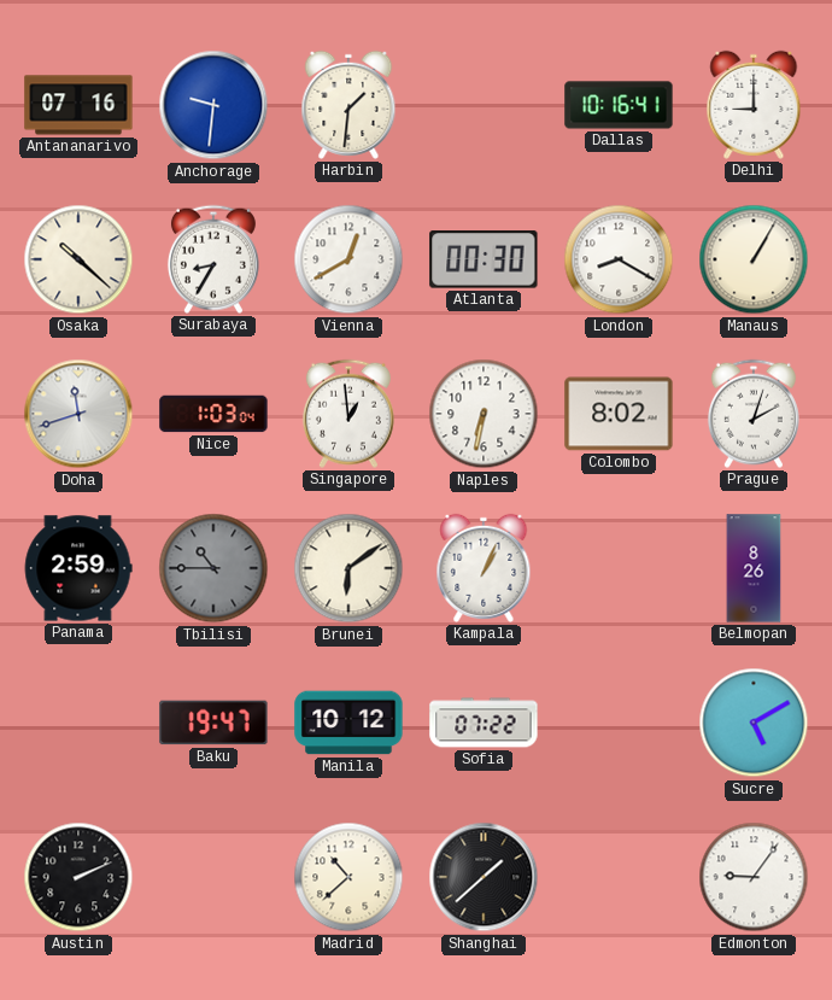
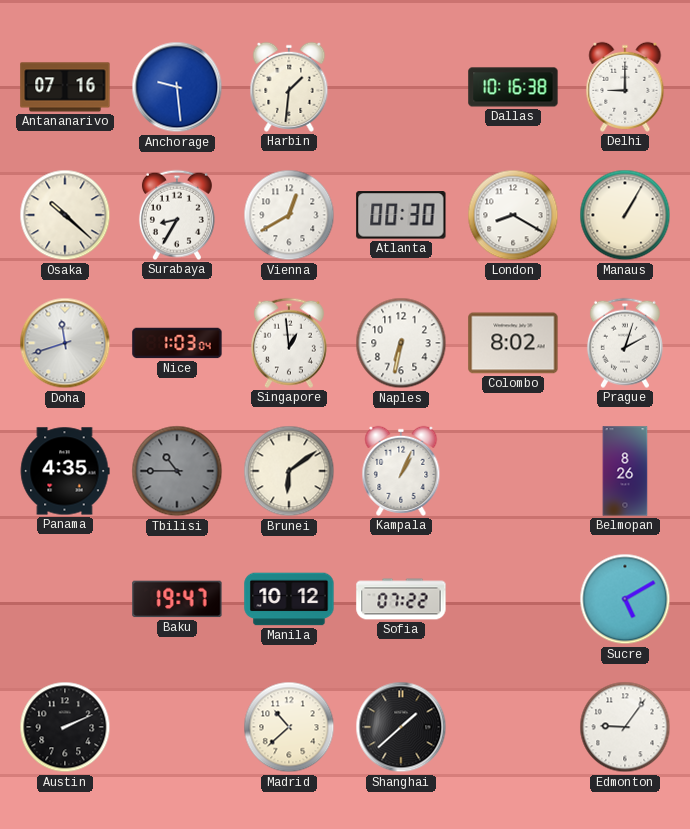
Anchorage: 9:31 -> 9:29 (177, 87)
Dallas: 10:16:41 -> 10:16:38 (513, 87)
Panama: 2:59 -> 4:35 (65, 471)
